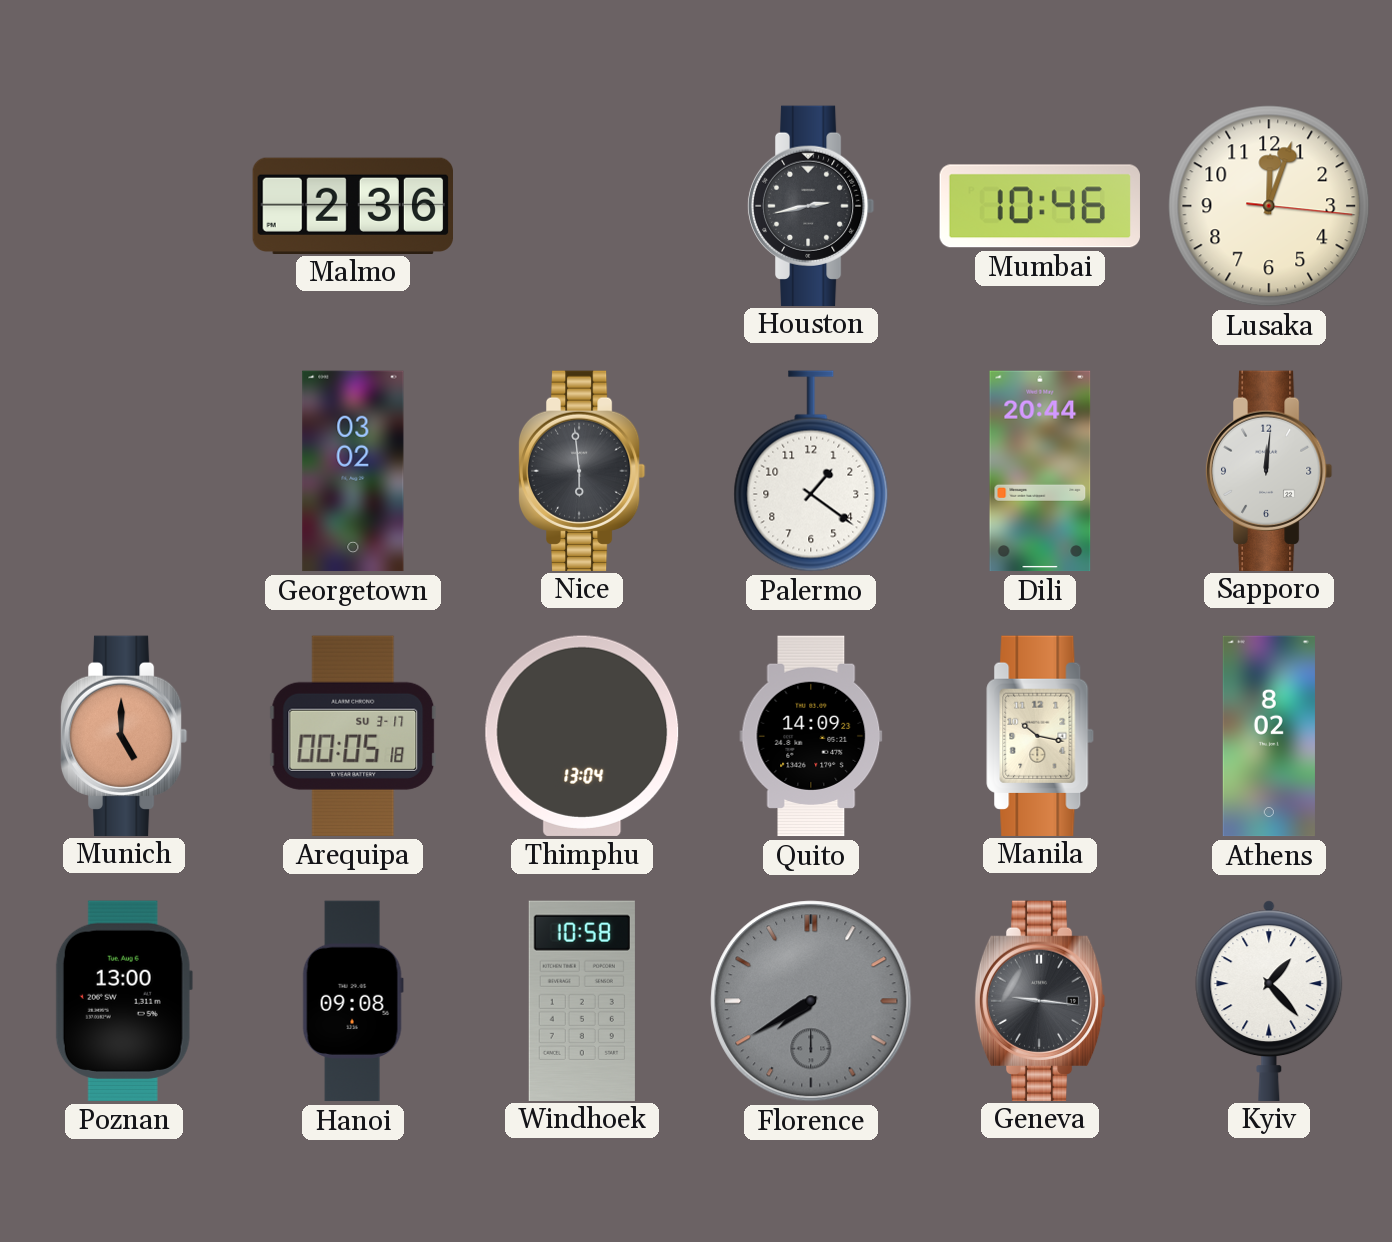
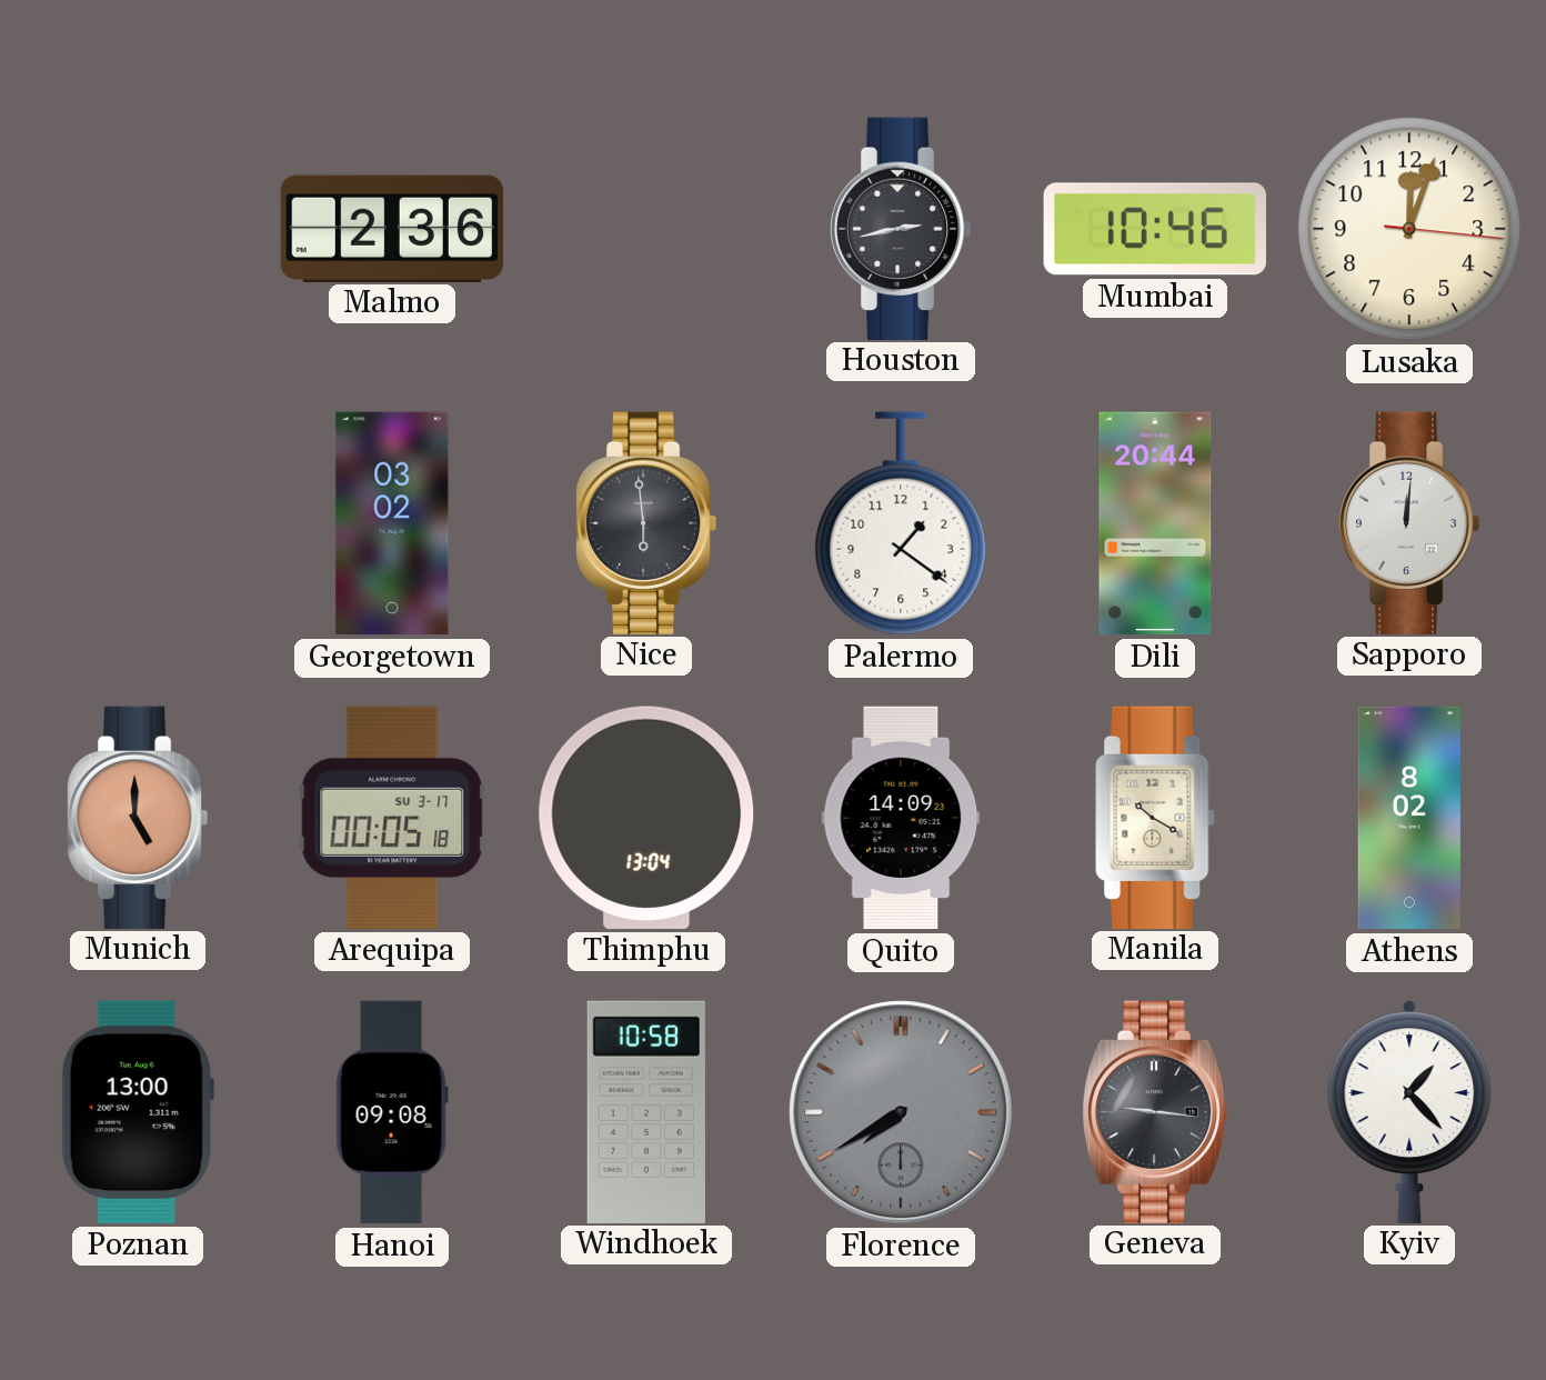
Manila: 10:17 -> 10:20 (1155, 817)
